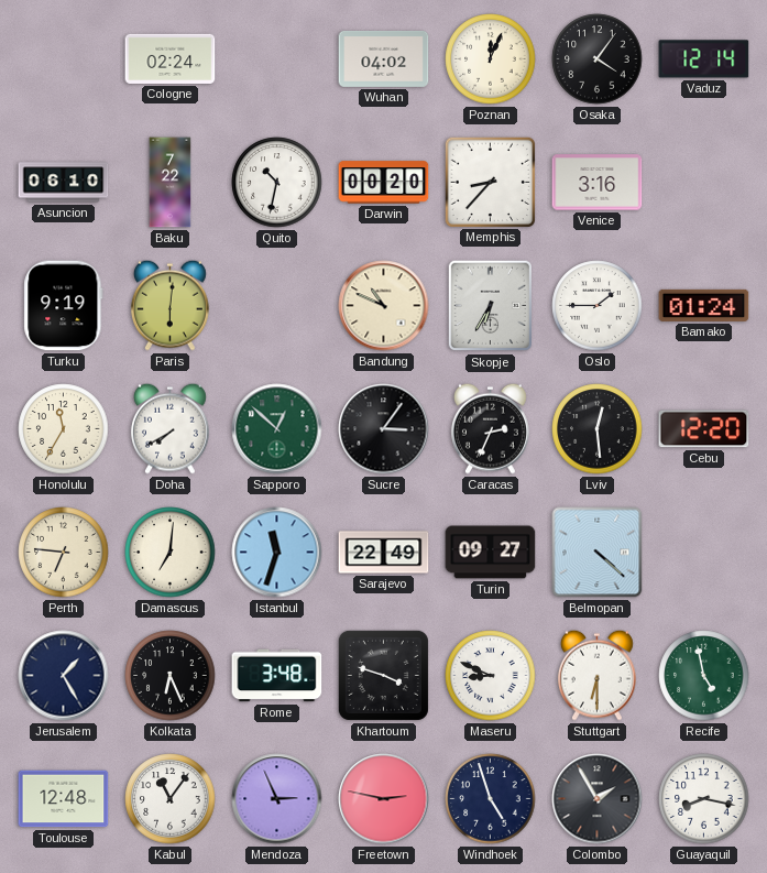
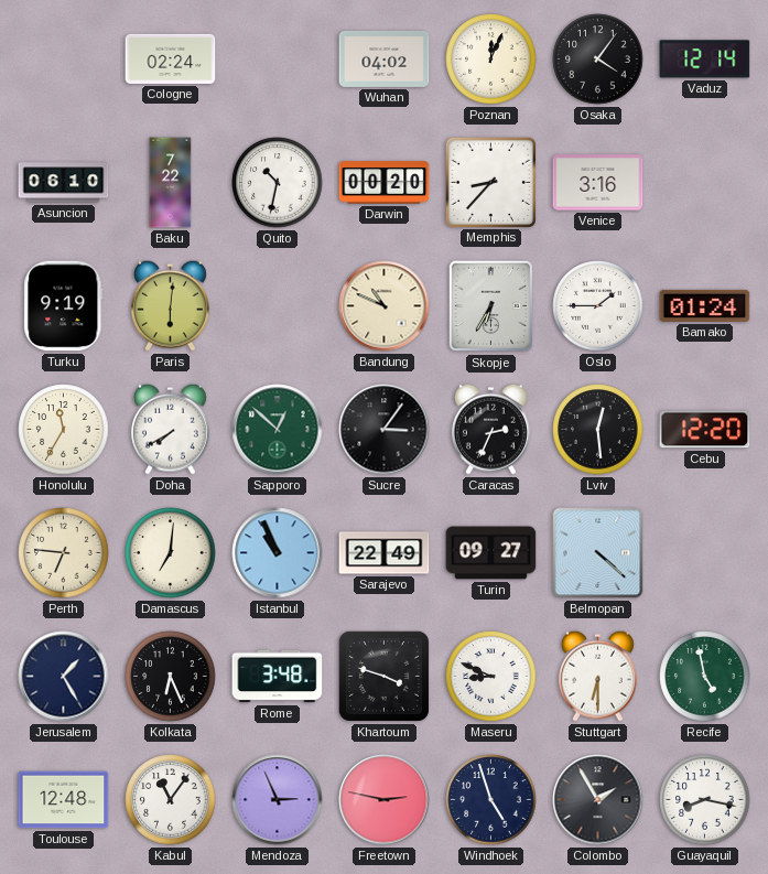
Istanbul: 11:33 -> 10:56 (278, 553)
